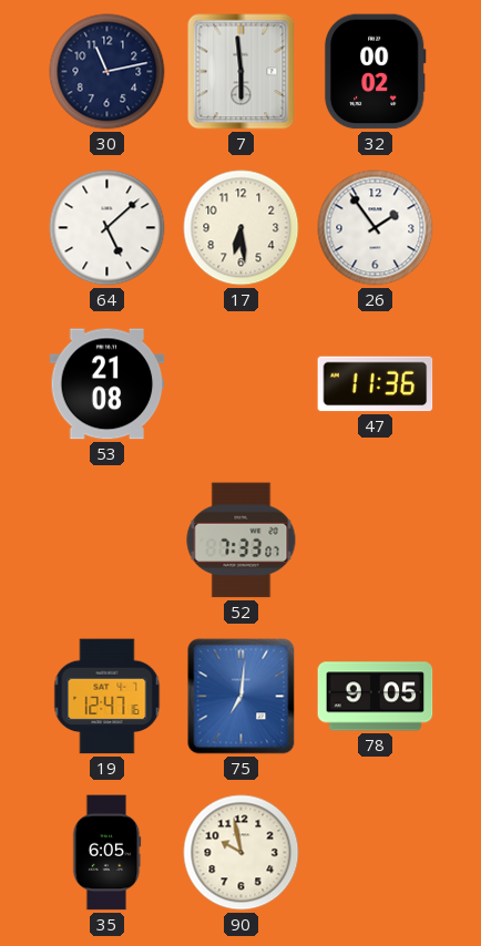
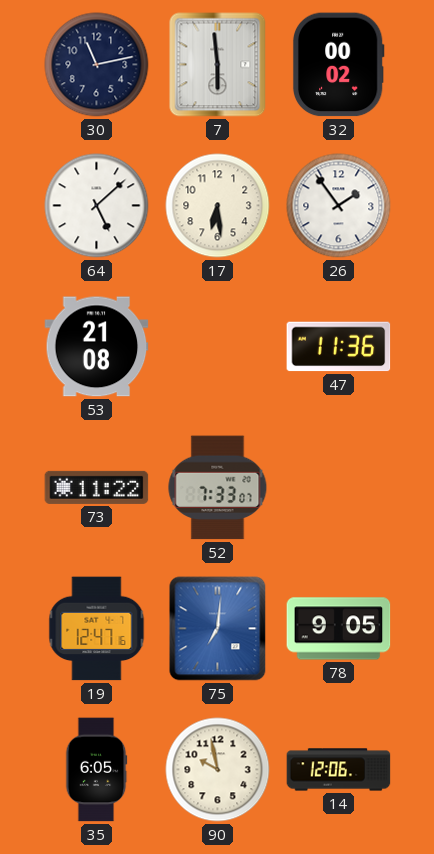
73: none -> 11:22 (97, 487)
14: none -> 12:06 (339, 770)
